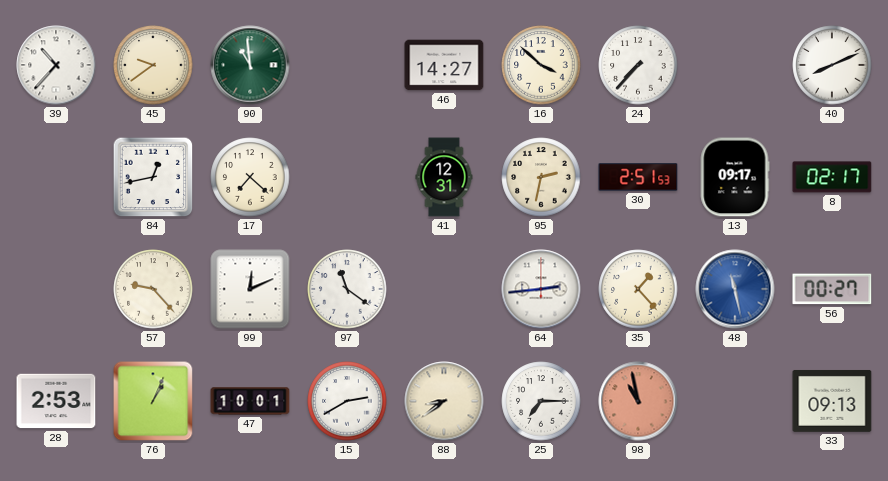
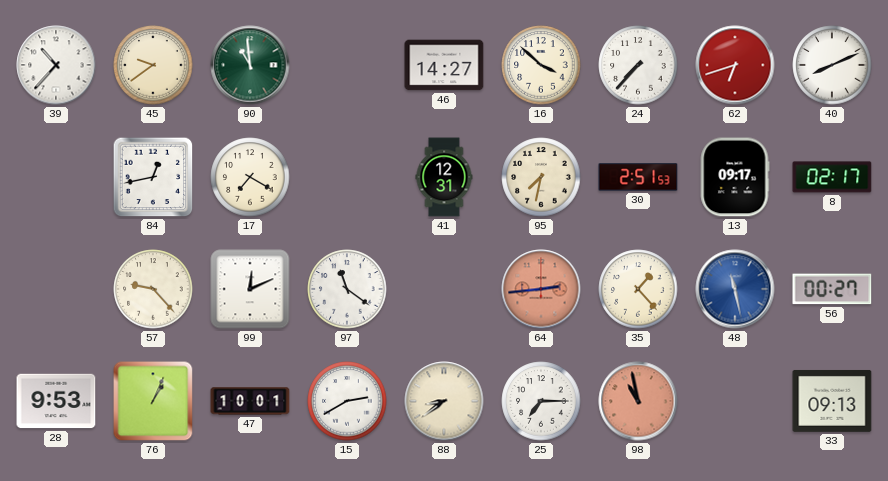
62: none -> 6:42 (735, 65)
17: 7:22 -> 7:20 (250, 177)
95: 2:32 -> 7:32 (541, 177)
64 dial: white -> salmon (541, 289)
28: 2:53 -> 9:53 (56, 401)
